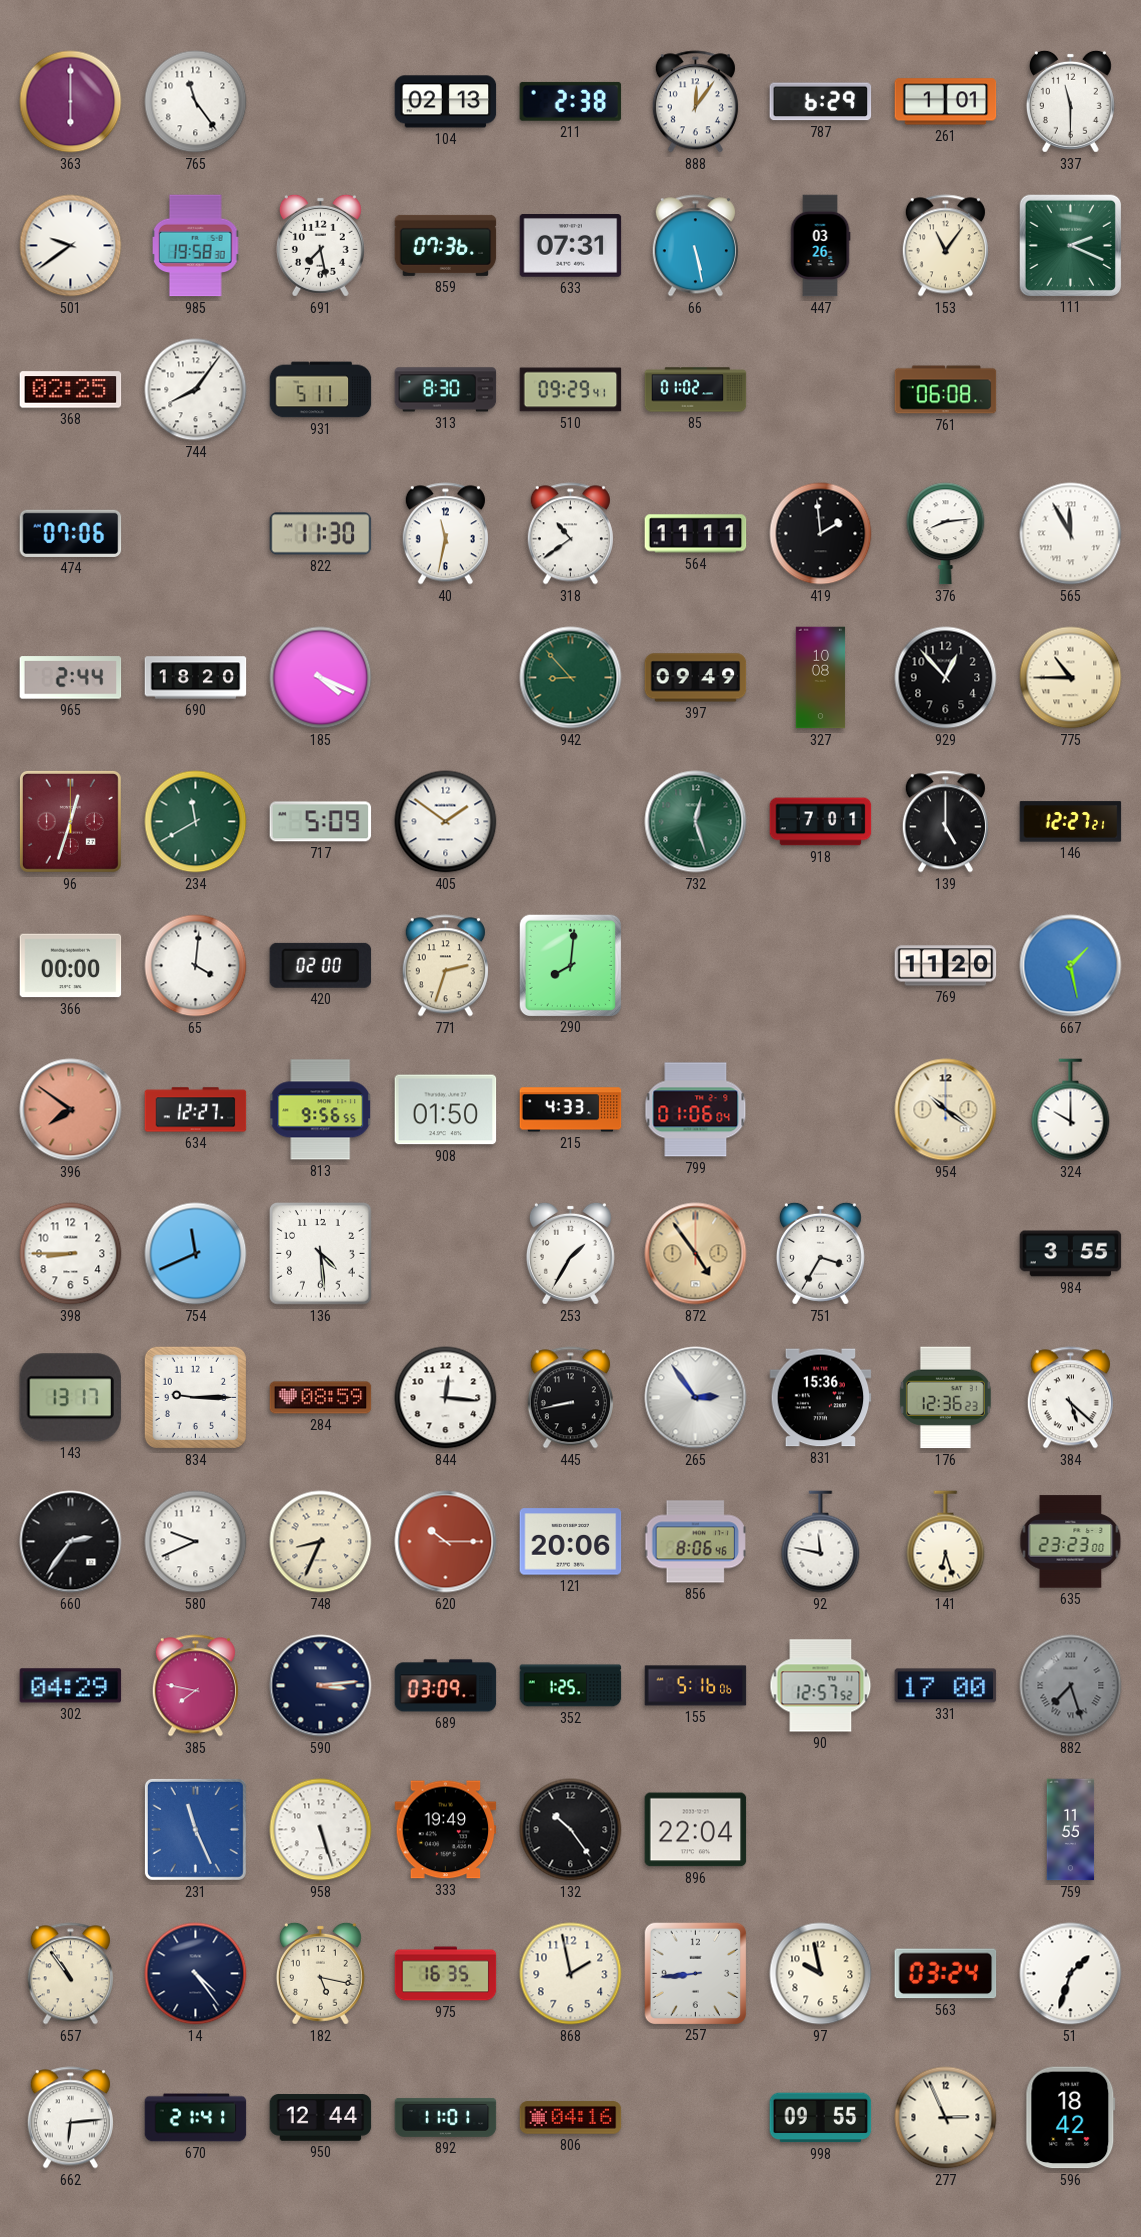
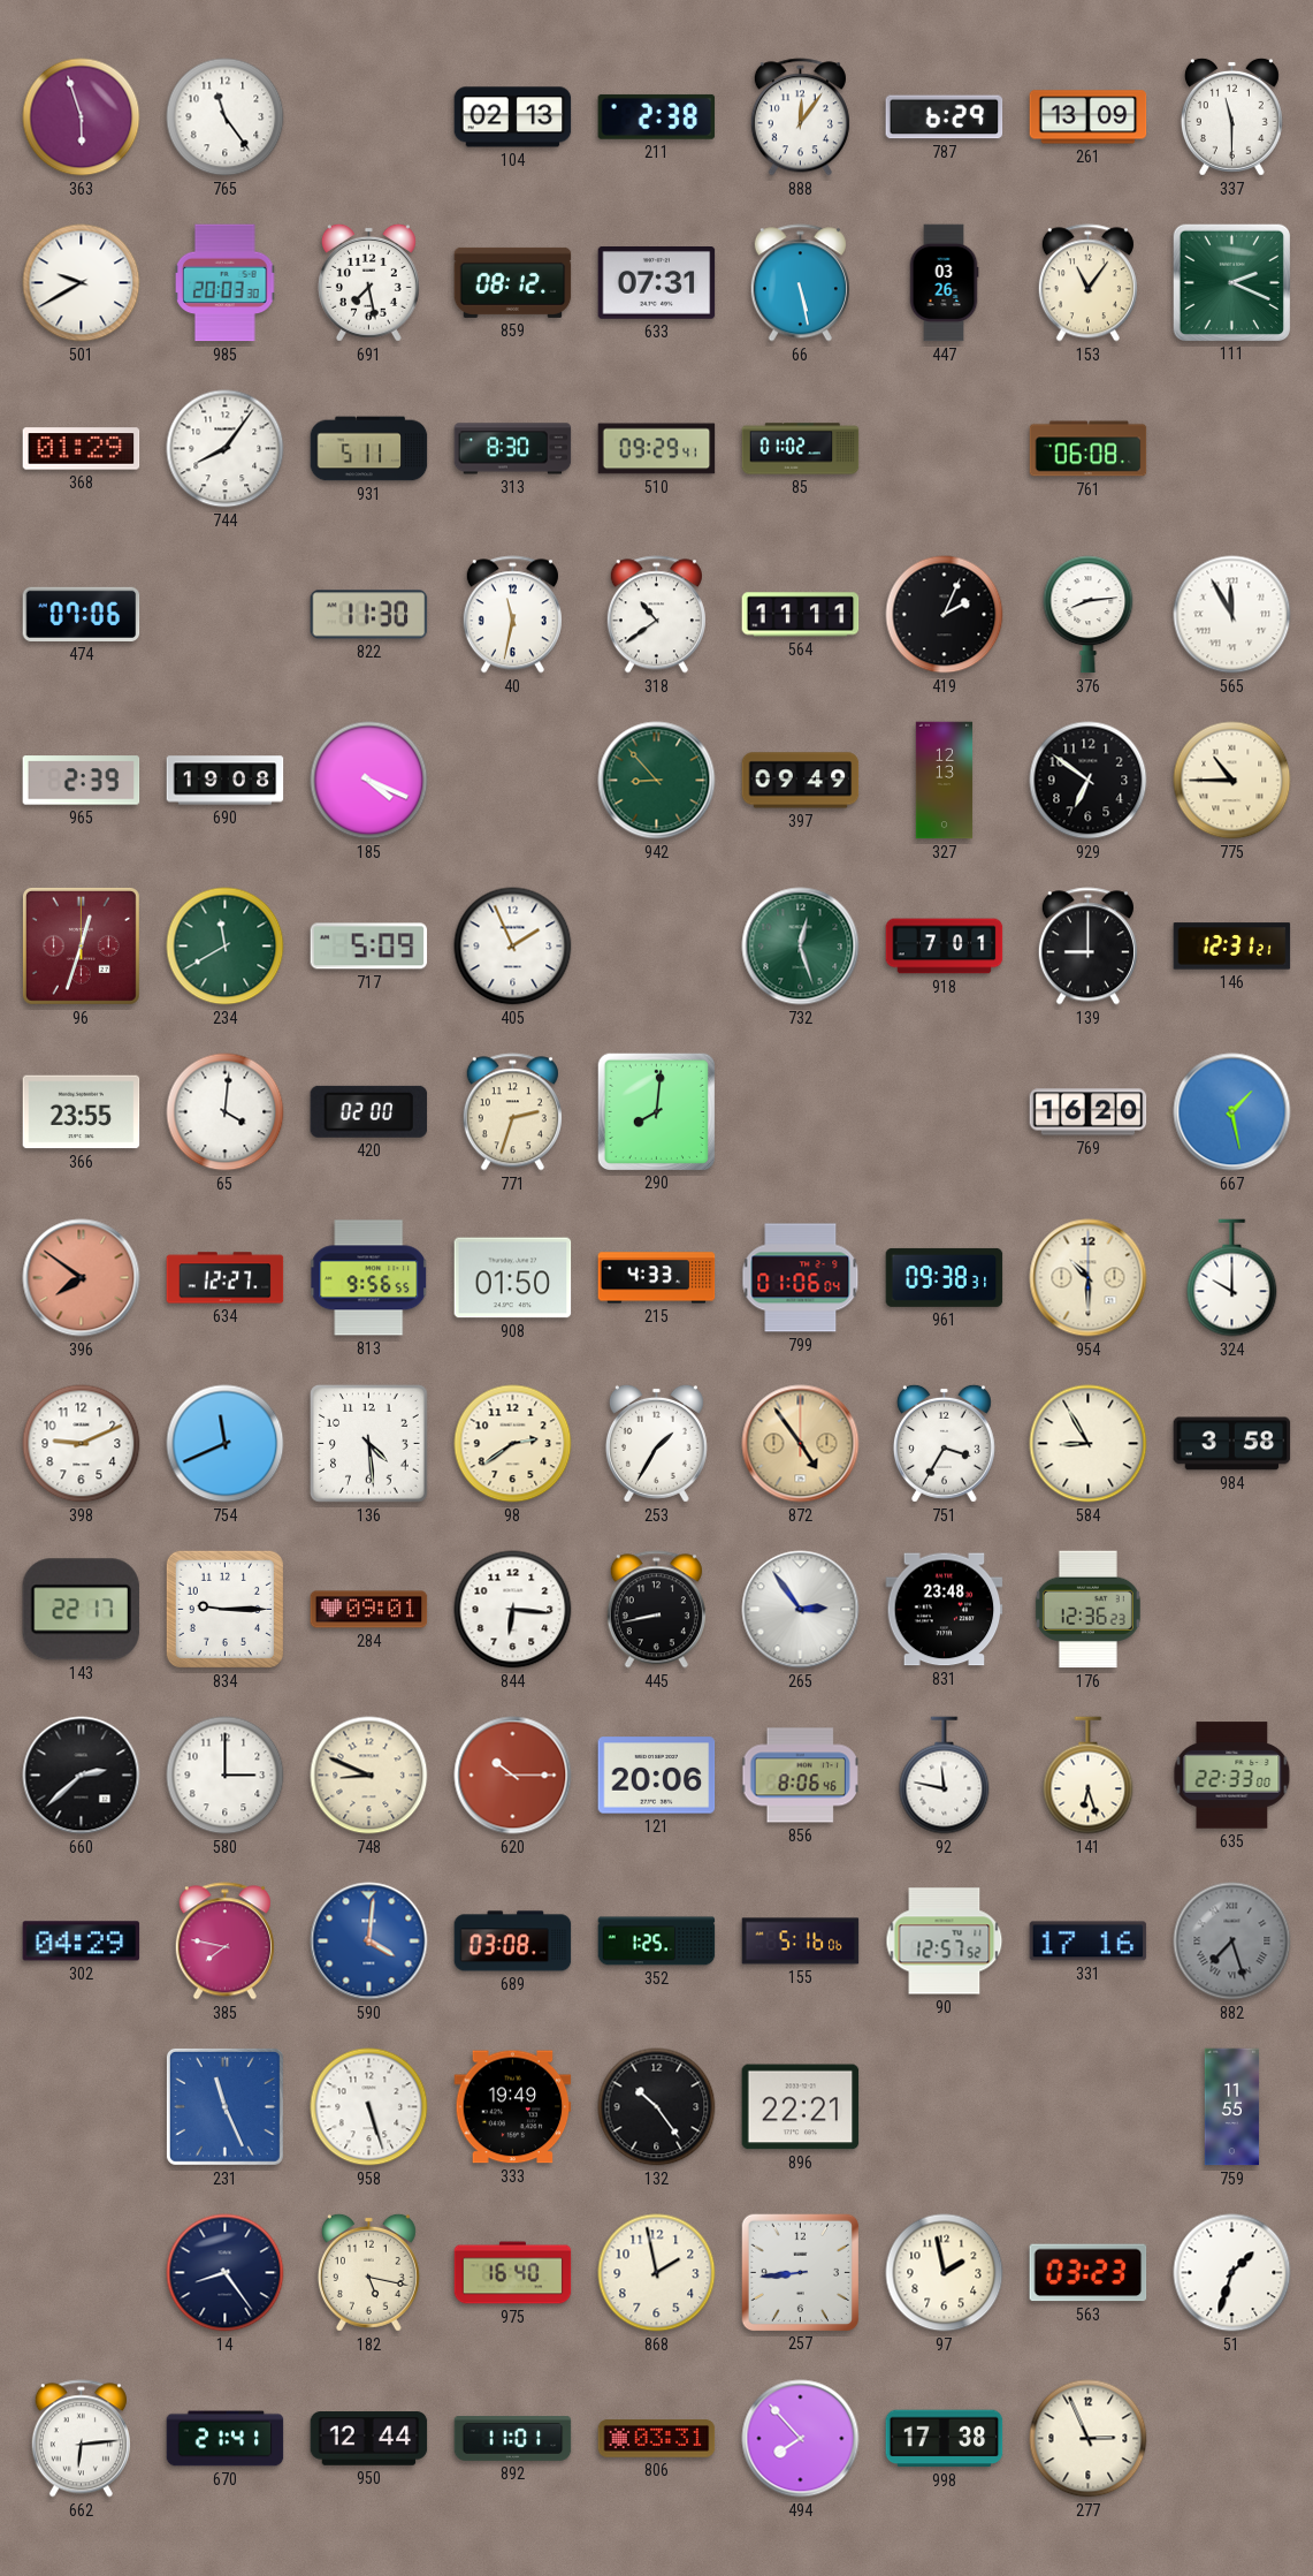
363: 6:00 -> 5:57 (82, 117)
261: 1:01 -> 13:09 (1089, 117)
501: 9:39 -> 9:40 (82, 283)
985: 19:58 -> 20:03 (226, 283)
859: 07:36 -> 08:12 (513, 282)
368: 02:25 -> 01:29 (82, 449)
419: 1:59 -> 2:04 (945, 615)
965: 2:44 -> 2:39 (82, 781)
690: 18:20 -> 19:08 (226, 781)
327: 10:08 -> 12:13 (945, 781)
929: 12:53 -> 6:51 (1089, 781)
405: 1:51 -> 1:56 (513, 947)
139: 5:00 -> 9:00 (1087, 947)
146: 12:27 -> 12:31 (1232, 947)
366: 00:00 -> 23:55 (82, 1112)
769: 11:20 -> 16:20 (1089, 1112)
961: none -> 09:38 (945, 1277)
954: 10:21 -> 10:30 (1089, 1278)
398: 8:45 -> 9:11 (82, 1444)
98: none -> 2:39 (513, 1444)
584: none -> 8:55 (1089, 1444)
984: 3:55 -> 3:58 (1232, 1444)
143: 13:17 -> 22:17 (81, 1610)
284: 08:59 -> 09:01 (369, 1610)
844: 12:16 -> 6:16 (513, 1610)
831: 15:36 -> 23:48 (945, 1610)
384: 5:22 -> none (1070, 1398)
660: 2:36 -> 2:38 (82, 1776)
580: 9:41 -> 3:00 (226, 1776)
748: 8:34 -> 8:49 (369, 1776)
635: 23:23 -> 22:33 (1232, 1776)
590: 3:14 -> 4:01 (369, 1942)
590 dial: navy -> blue (369, 1942)
689: 03:09 -> 03:08 (513, 1942)
331: 17:00 -> 17:16 (1089, 1942)
896: 22:04 -> 22:21 (801, 2107)
657: 10:54 -> none (70, 1974)
14: 4:24 -> 8:24 (226, 2273)
975: 16:35 -> 16:40 (513, 2273)
97: 9:58 -> 1:58 (945, 2273)
563: 03:24 -> 03:23 (1089, 2273)
806: 04:16 -> 03:31 (657, 2439)
494: none -> 7:53 (801, 2439)
998: 09:55 -> 17:38 (945, 2439)
596: 18:42 -> none (1071, 2118)
